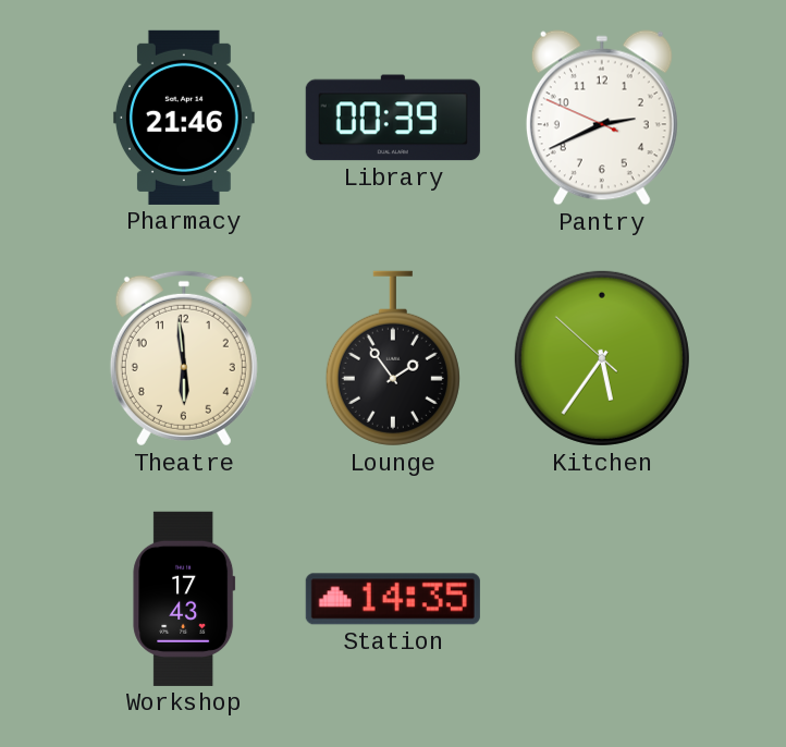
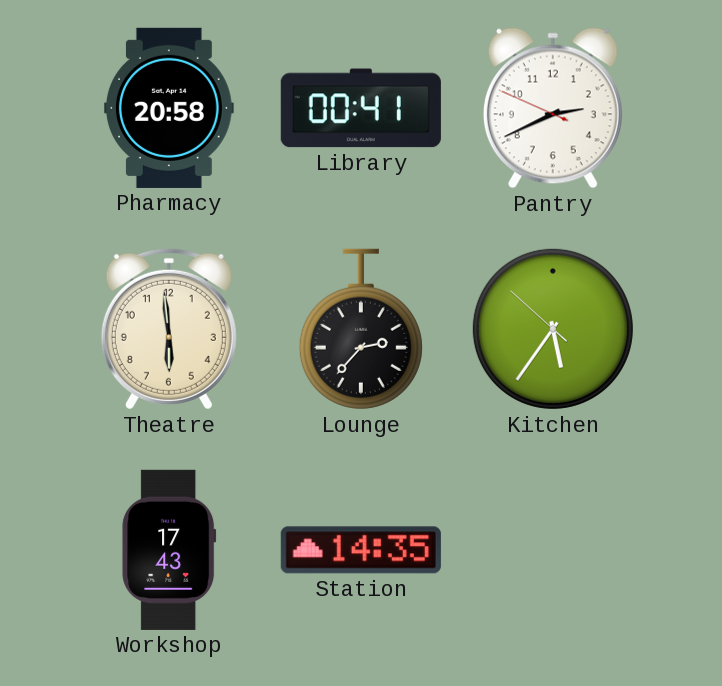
Pharmacy: 21:46 -> 20:58 (169, 108)
Library: 00:39 -> 00:41 (361, 108)
Lounge: 1:54 -> 2:37 (361, 329)
